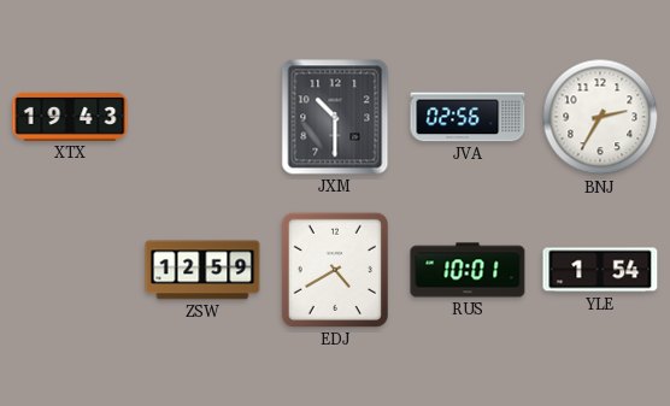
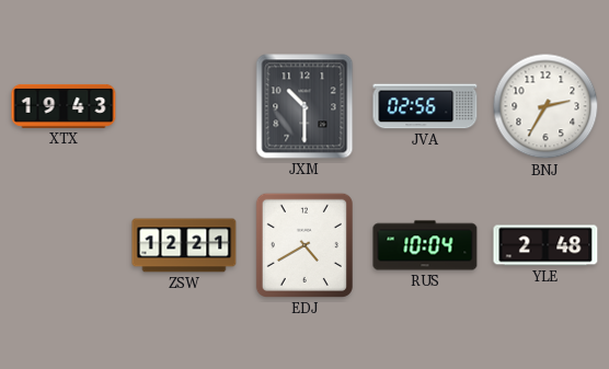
ZSW: 12:59 -> 12:21 (184, 245)
RUS: 10:01 -> 10:04 (425, 245)
YLE: 1:54 -> 2:48 (545, 245)
